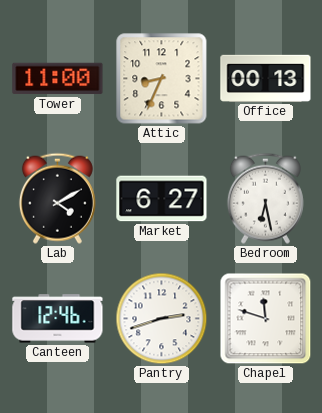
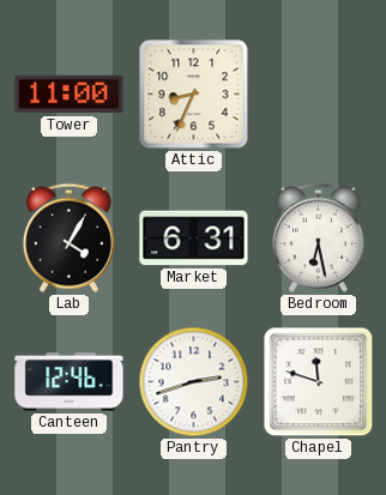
Office: 00:13 -> none (266, 78)
Lab: 4:10 -> 4:05 (68, 237)
Market: 6:27 -> 6:31 (194, 239)
